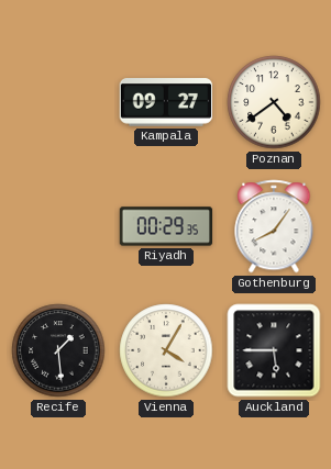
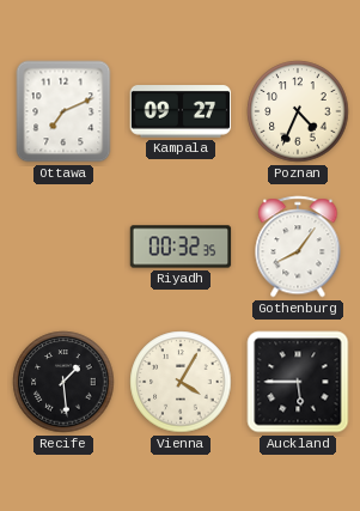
Ottawa: none -> 7:11 (63, 111)
Poznan: 4:39 -> 4:34 (298, 111)
Riyadh: 00:29 -> 00:32 (181, 247)
